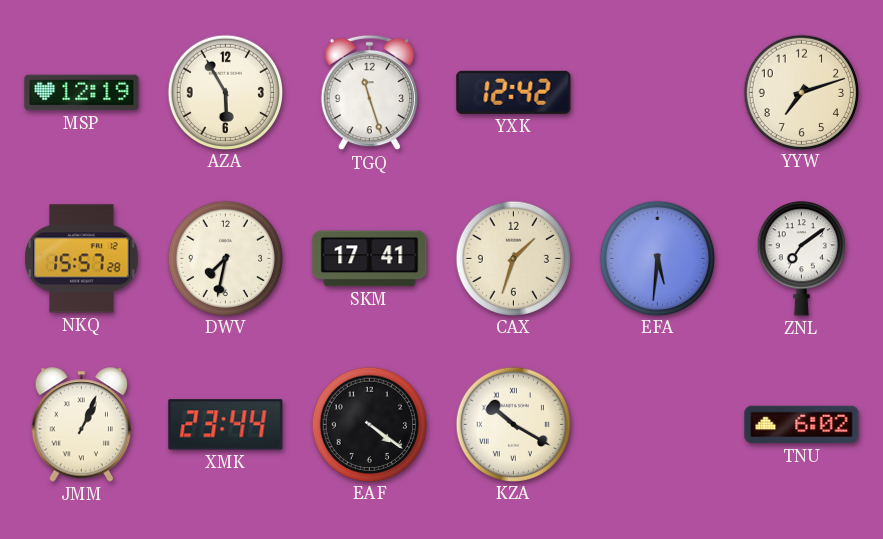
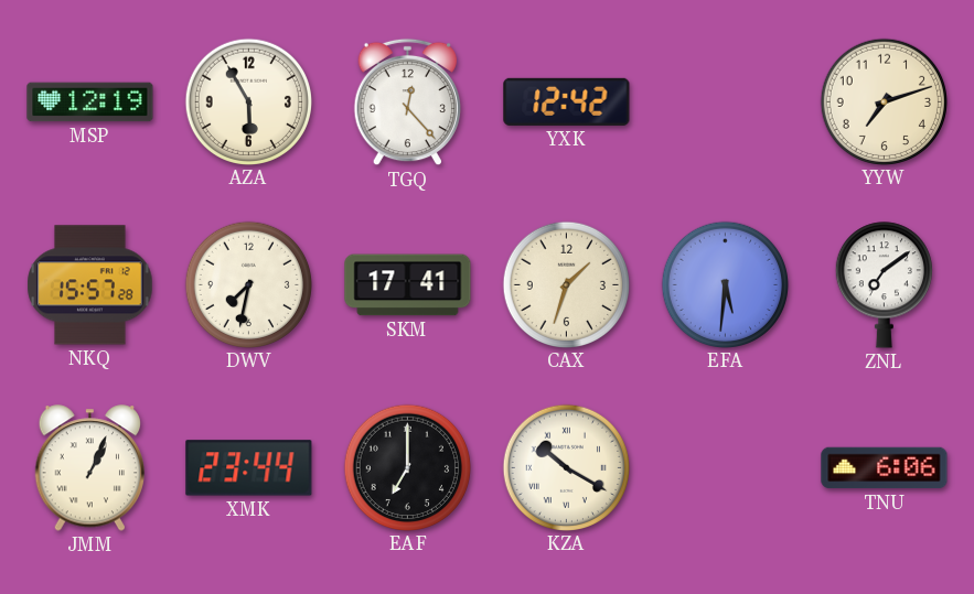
TGQ: 11:27 -> 12:23 (407, 102)
EAF: 4:21 -> 7:00 (407, 467)
TNU: 6:02 -> 6:06 (885, 468)
